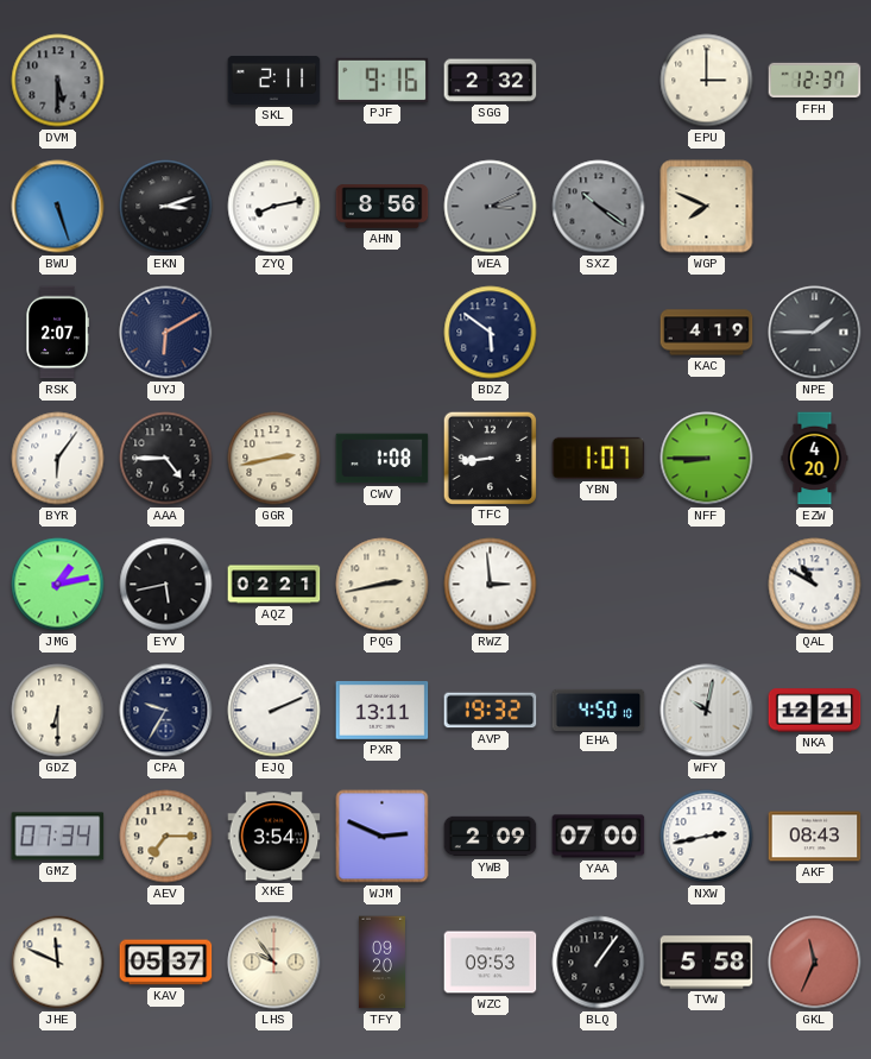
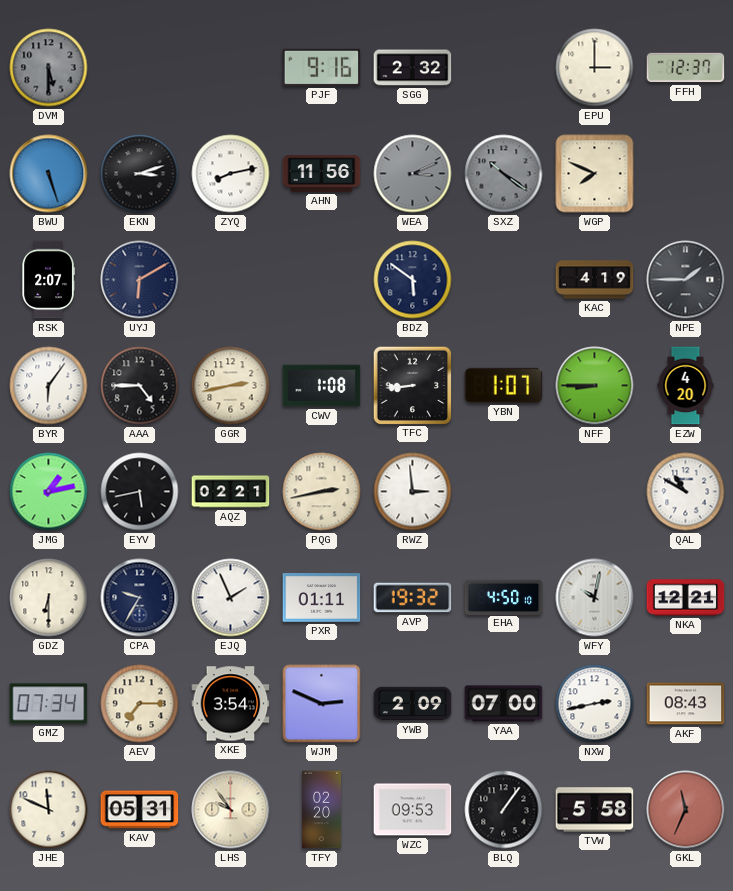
SKL: 2:11 -> none (274, 80)
AHN: 8:56 -> 11:56 (322, 174)
EJQ: 2:11 -> 1:56 (231, 598)
PXR: 13:11 -> 01:11 (322, 598)
KAV: 05:37 -> 05:31 (140, 810)
TFY: 09:20 -> 02:20 (321, 810)
